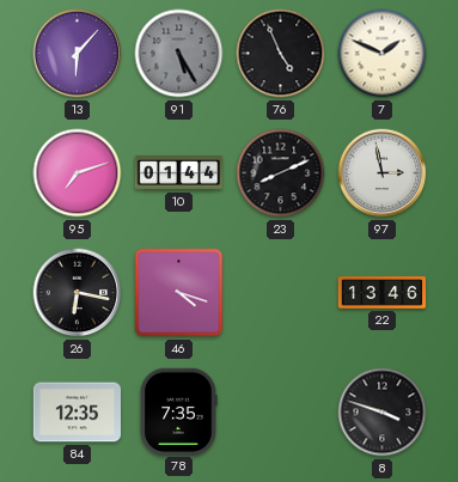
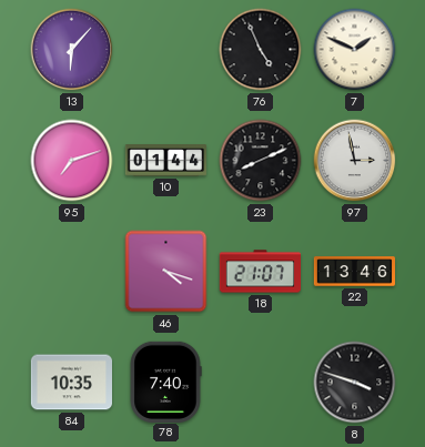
91: 5:25 -> none (179, 54)
26: 6:17 -> none (78, 293)
18: none -> 21:07 (260, 272)
84: 12:35 -> 10:35 (71, 383)
78: 7:35 -> 7:40 (165, 382)
